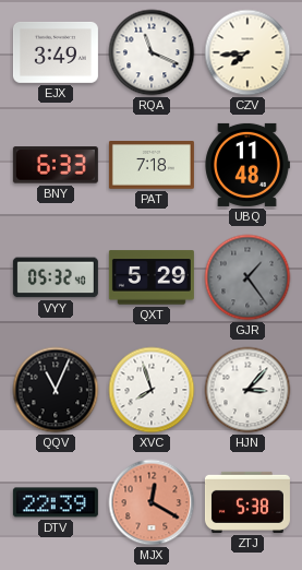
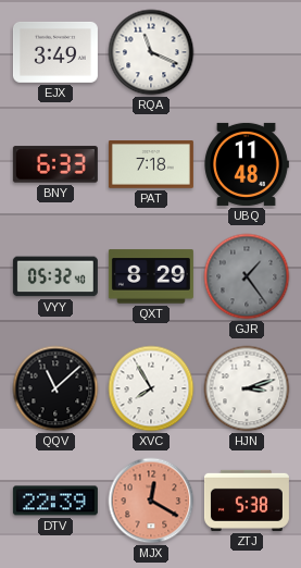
CZV: 7:44 -> none (247, 52)
QXT: 5:29 -> 8:29 (151, 276)
QQV: 11:04 -> 11:08 (55, 388)
XVC: 7:57 -> 7:55 (151, 388)
HJN: 3:07 -> 3:12 (247, 388)
